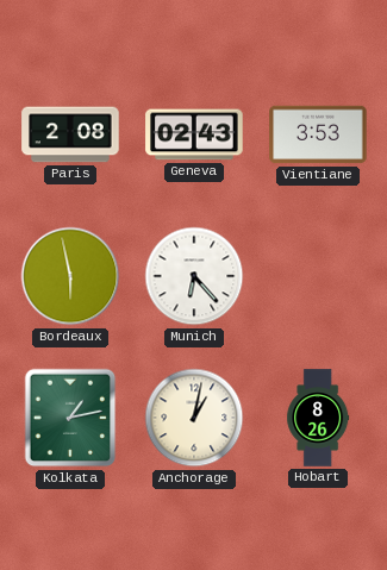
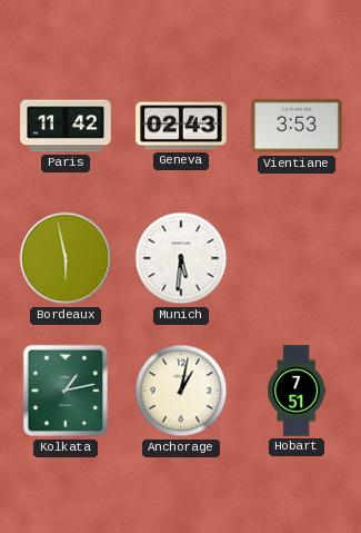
Paris: 2:08 -> 11:42 (66, 126)
Munich: 6:23 -> 5:31 (181, 258)
Hobart: 8:26 -> 7:51 (297, 391)
